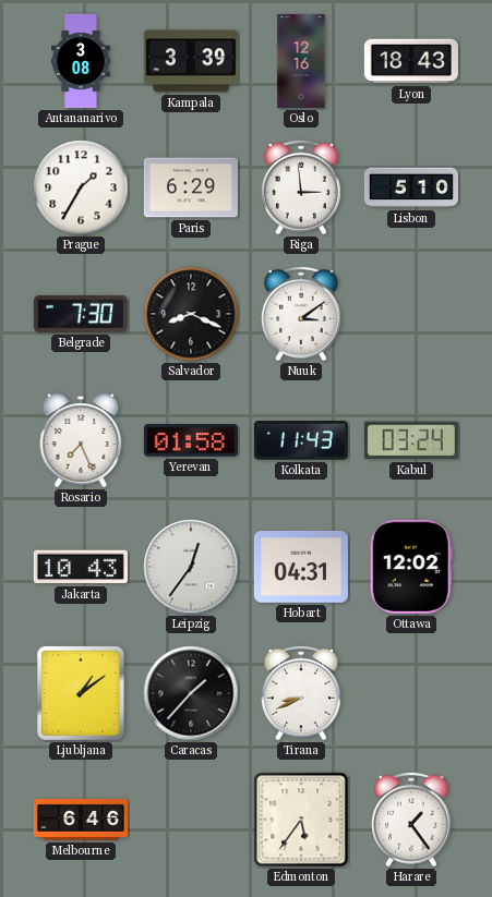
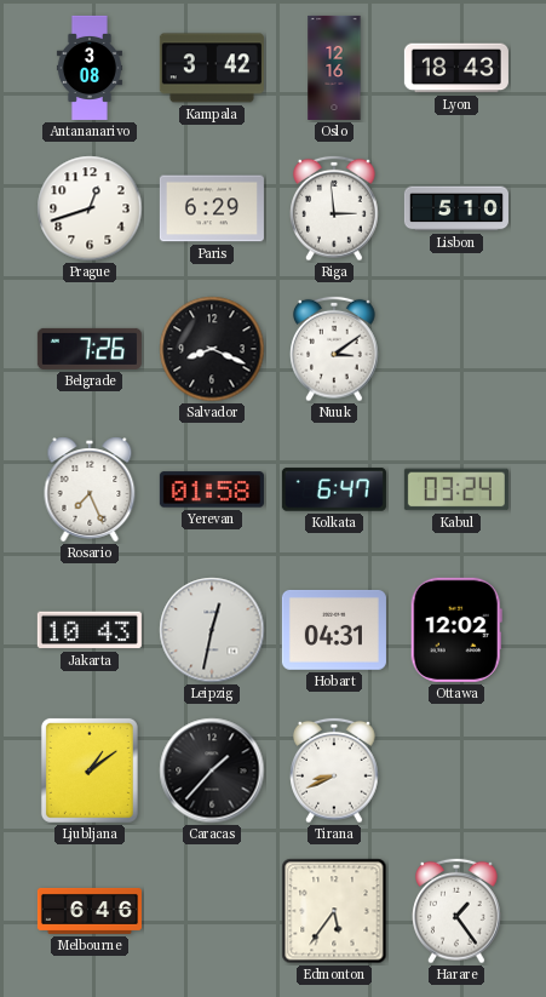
Kampala: 3:39 -> 3:42 (212, 68)
Prague: 1:35 -> 12:42 (90, 208)
Belgrade: 7:30 -> 7:26 (90, 349)
Kolkata: 11:43 -> 6:47 (334, 489)
Leipzig: 12:36 -> 12:32 (212, 630)
